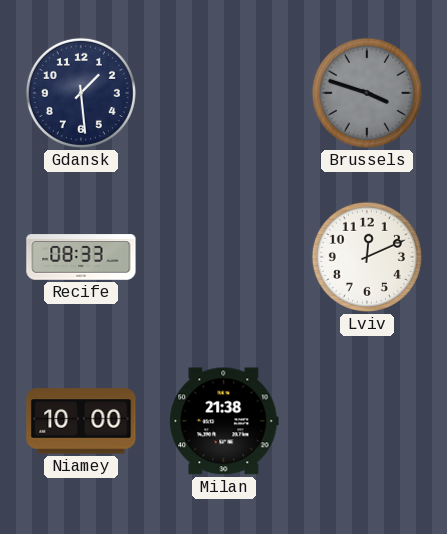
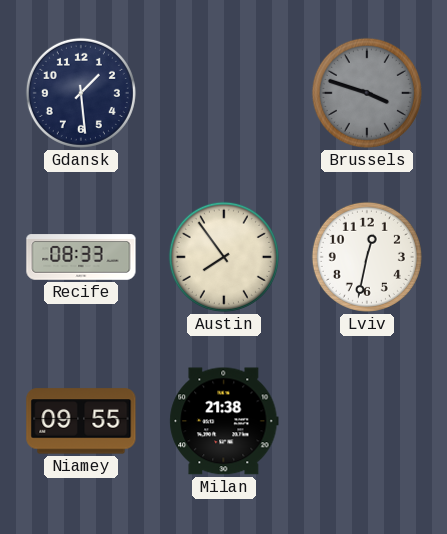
Austin: none -> 7:54 (224, 257)
Lviv: 12:11 -> 12:32 (367, 257)
Niamey: 10:00 -> 09:55 (81, 421)
